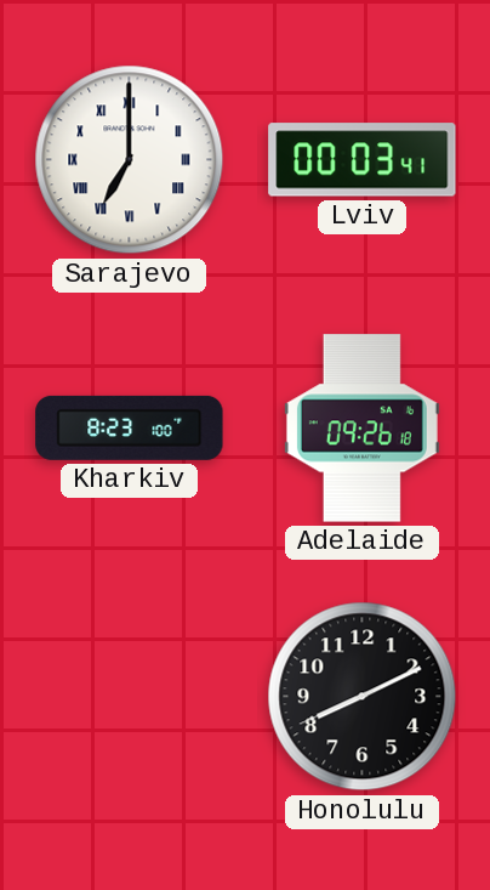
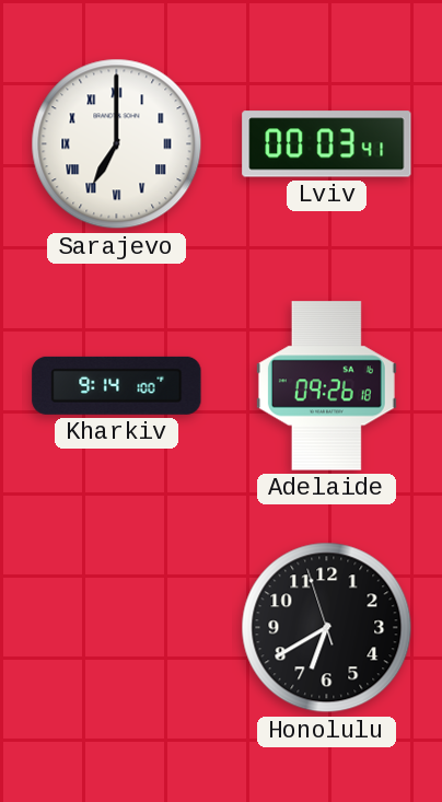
Kharkiv: 8:23 -> 9:14 (117, 385)
Honolulu: 8:10 -> 6:39 (327, 628)
